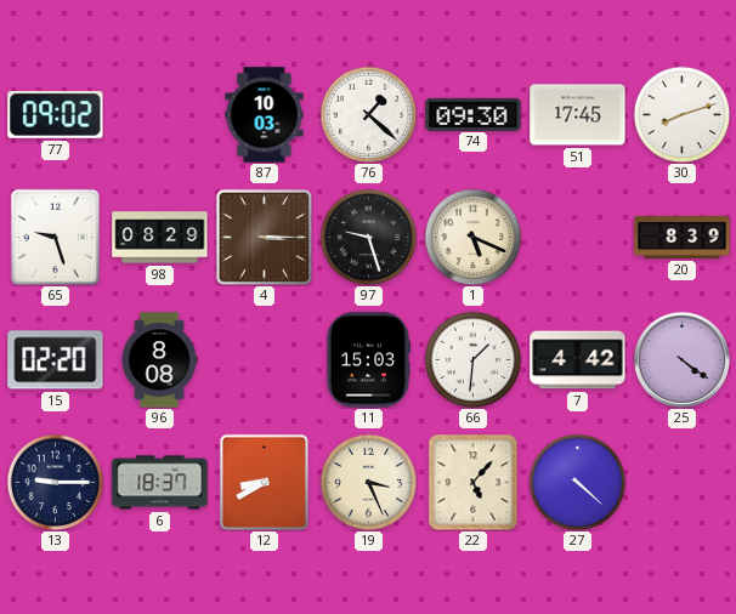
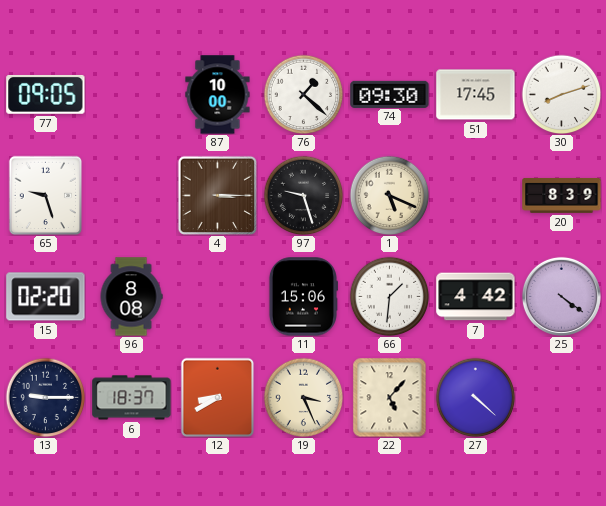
77: 09:02 -> 09:05 (46, 94)
87: 10:03 -> 10:00 (218, 95)
98: 08:29 -> none (160, 238)
11: 15:03 -> 15:06 (303, 297)
